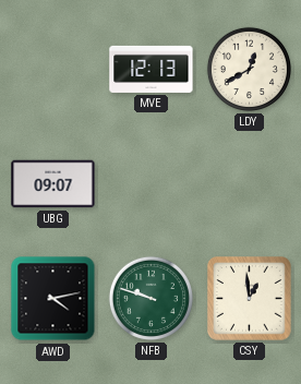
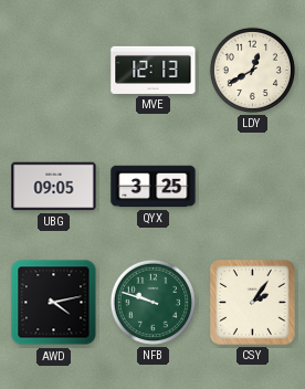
UBG: 09:07 -> 09:05 (54, 187)
QYX: none -> 3:25 (154, 187)
CSY: 12:59 -> 2:06 (253, 303)
